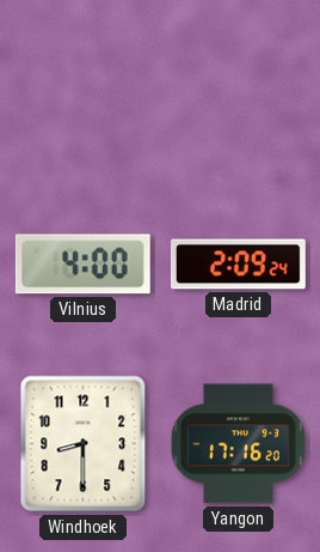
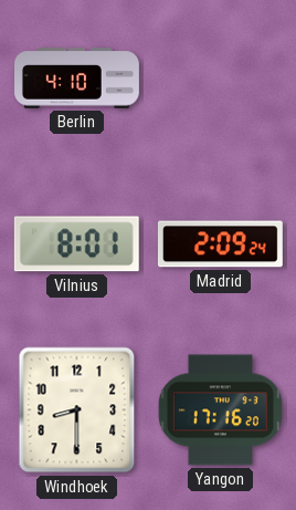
Berlin: none -> 4:10 (77, 79)
Vilnius: 4:00 -> 8:01 (76, 244)
